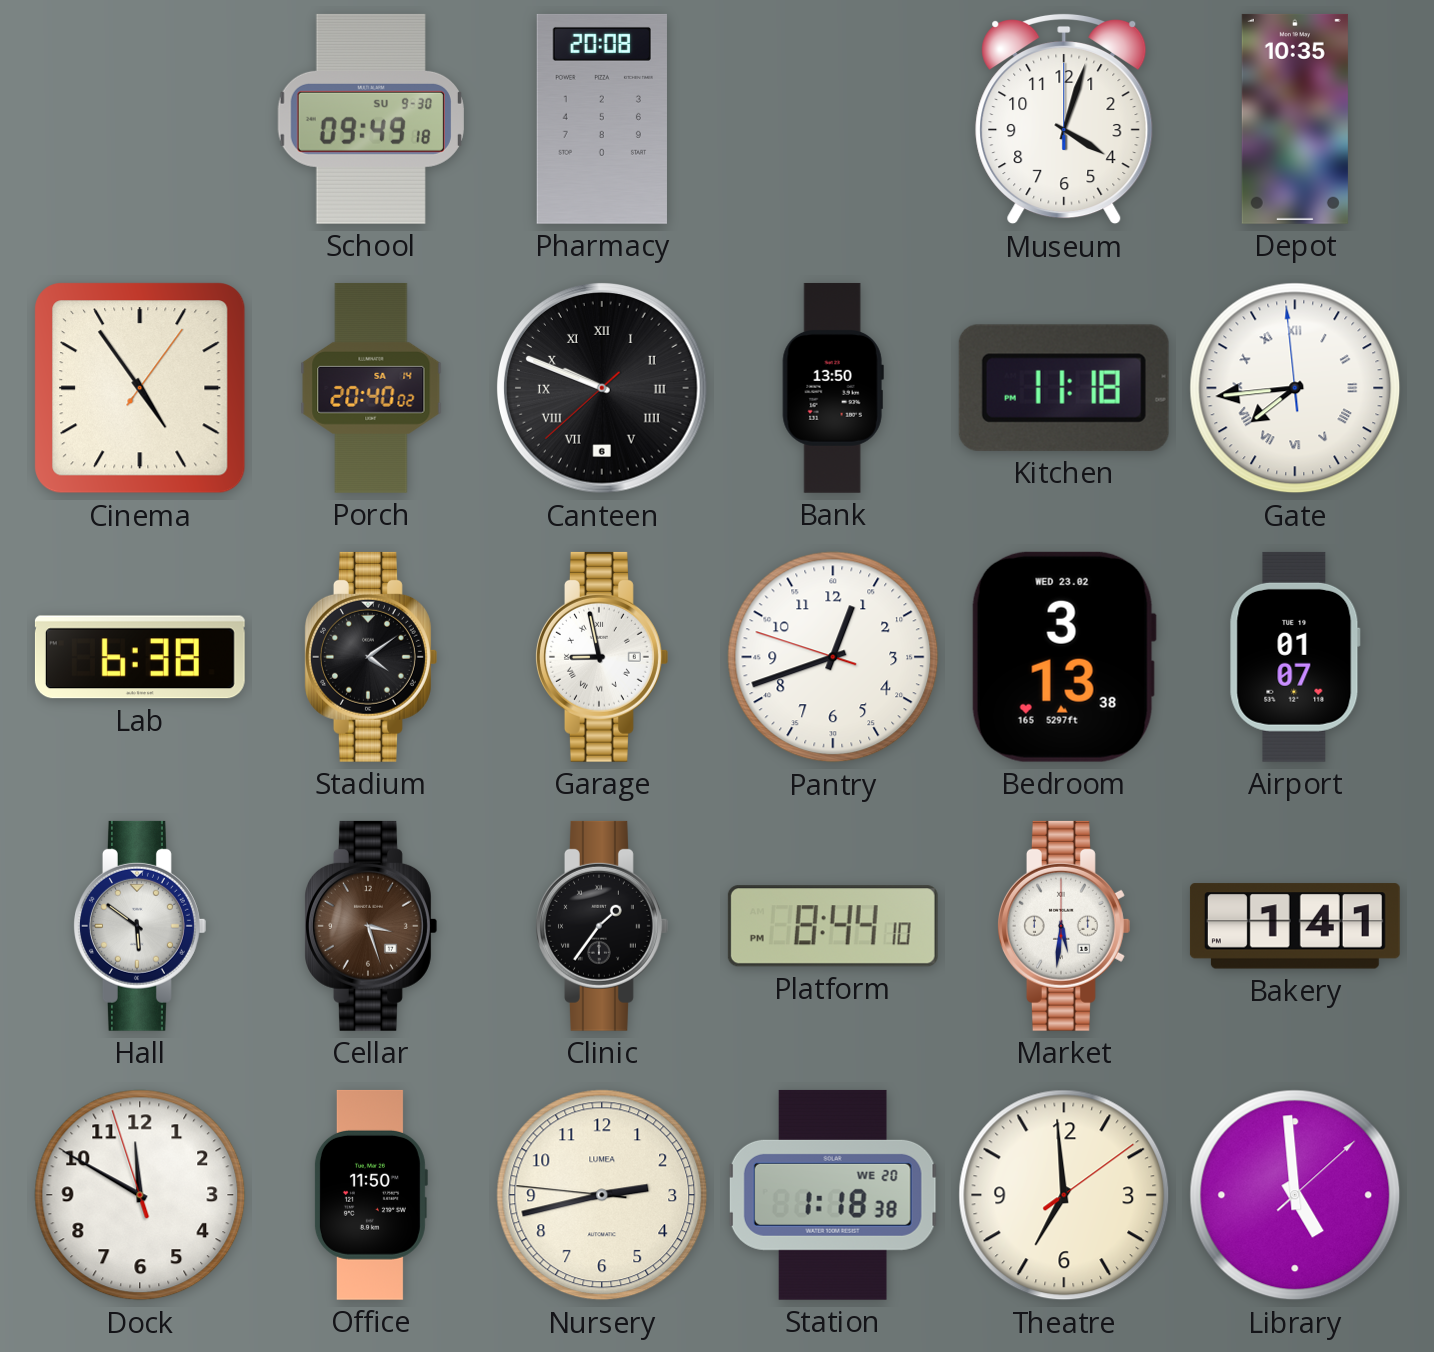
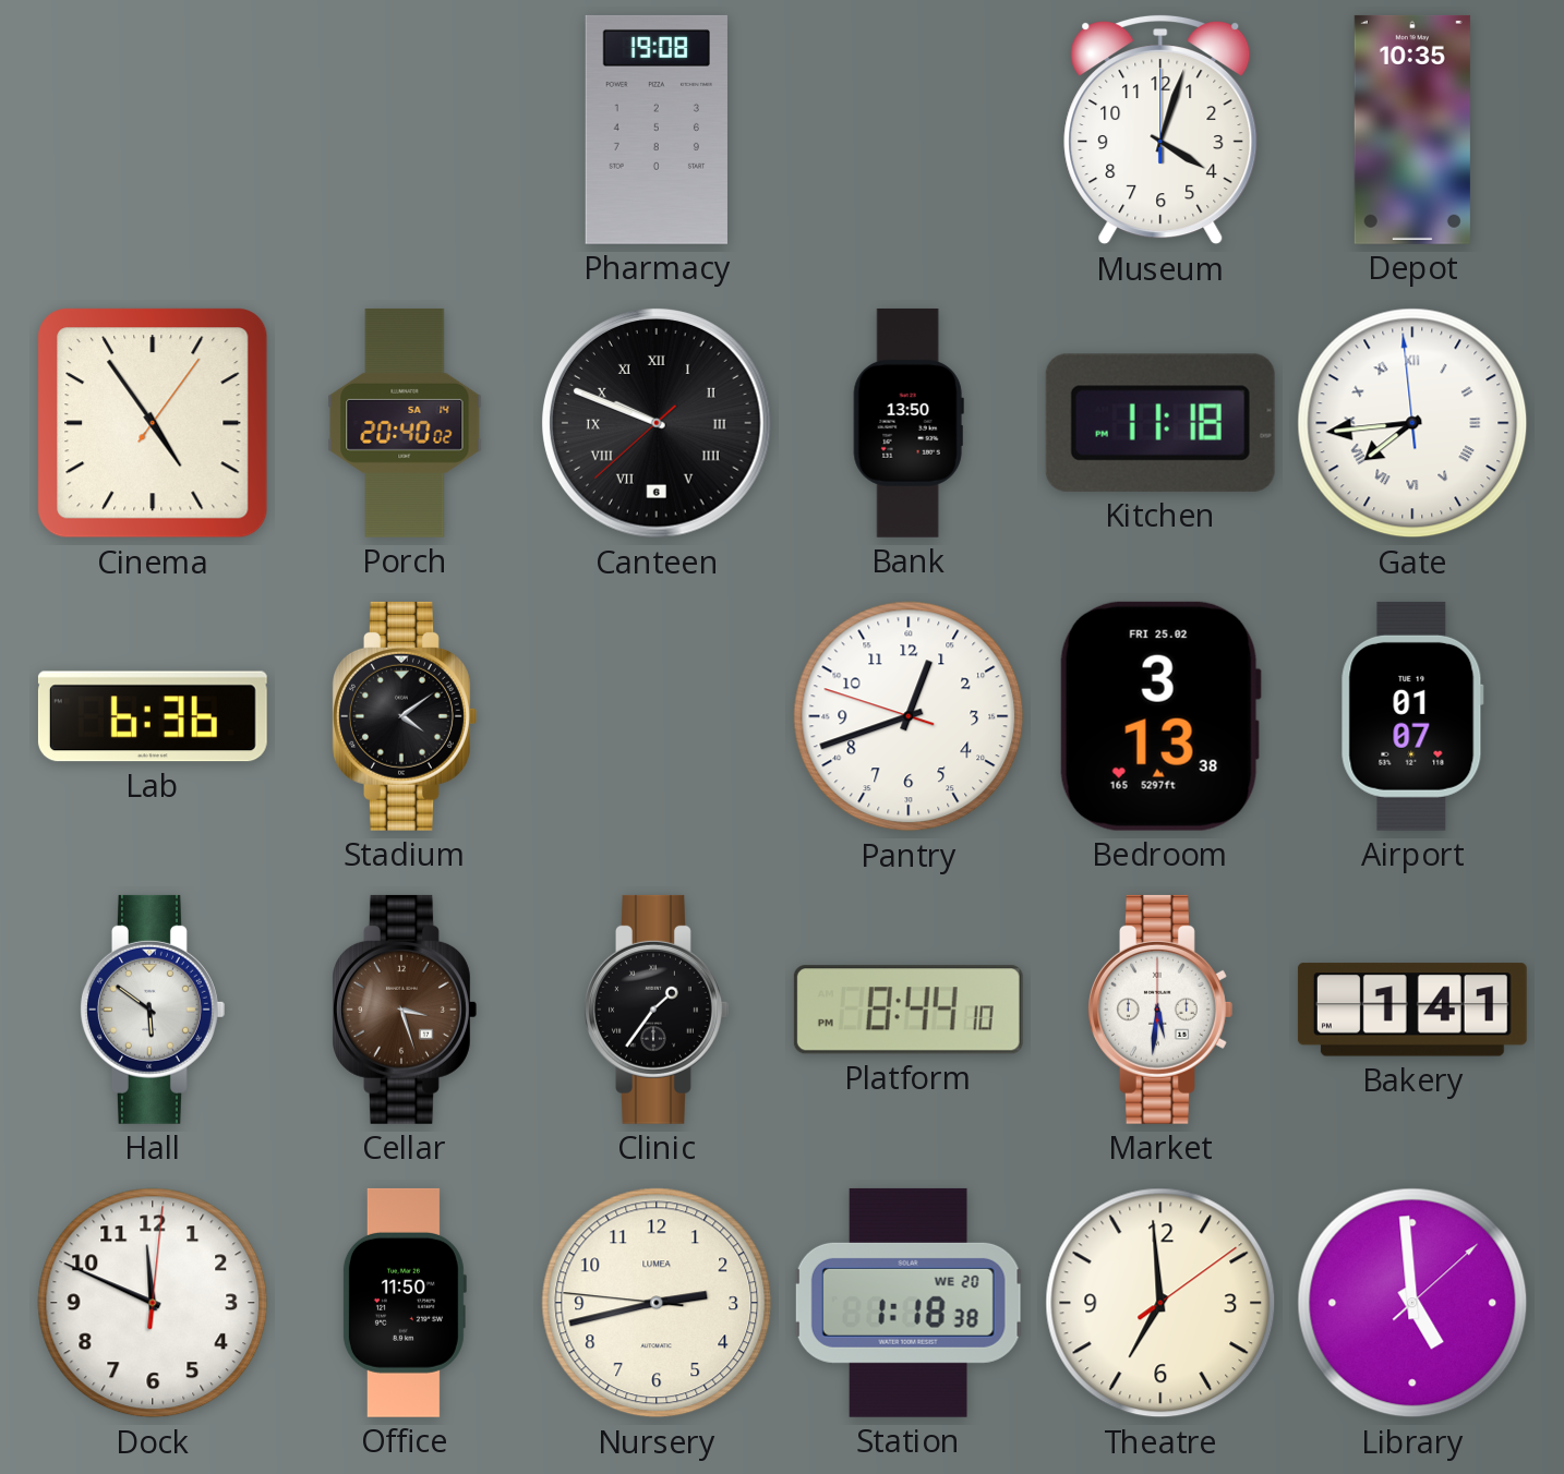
School: 09:49 -> none (371, 119)
Pharmacy: 20:08 -> 19:08 (657, 130)
Lab: 6:38 -> 6:36 (153, 716)
Garage: 8:58 -> none (602, 657)
Bedroom date: WED 23.02 -> FRI 25.02 (1160, 716)
Dock: 11:49:57 -> 11:49:01 (153, 1303)
